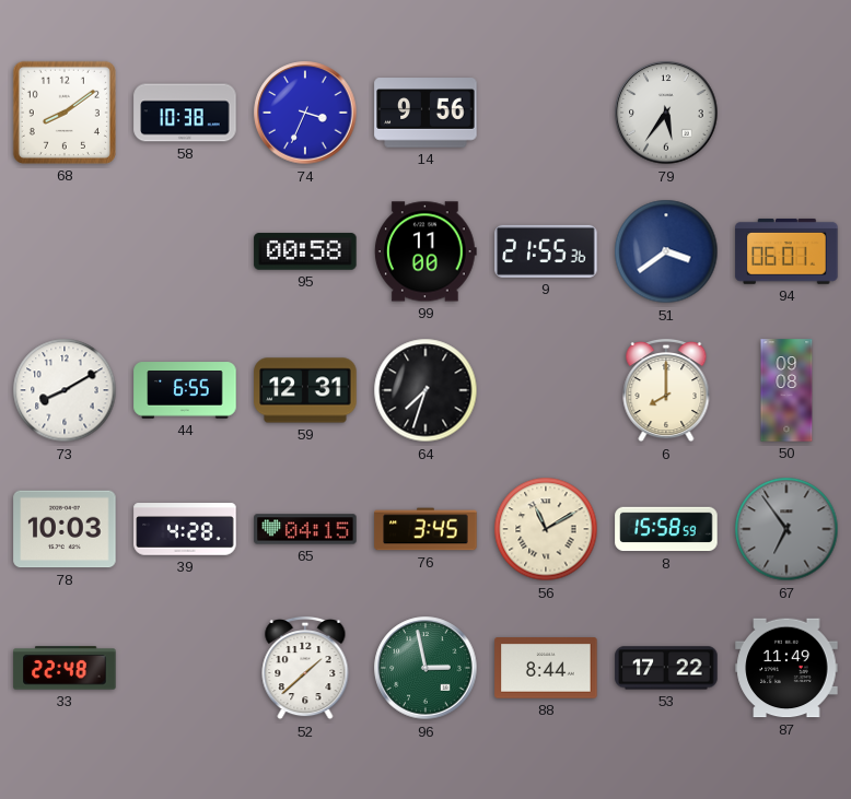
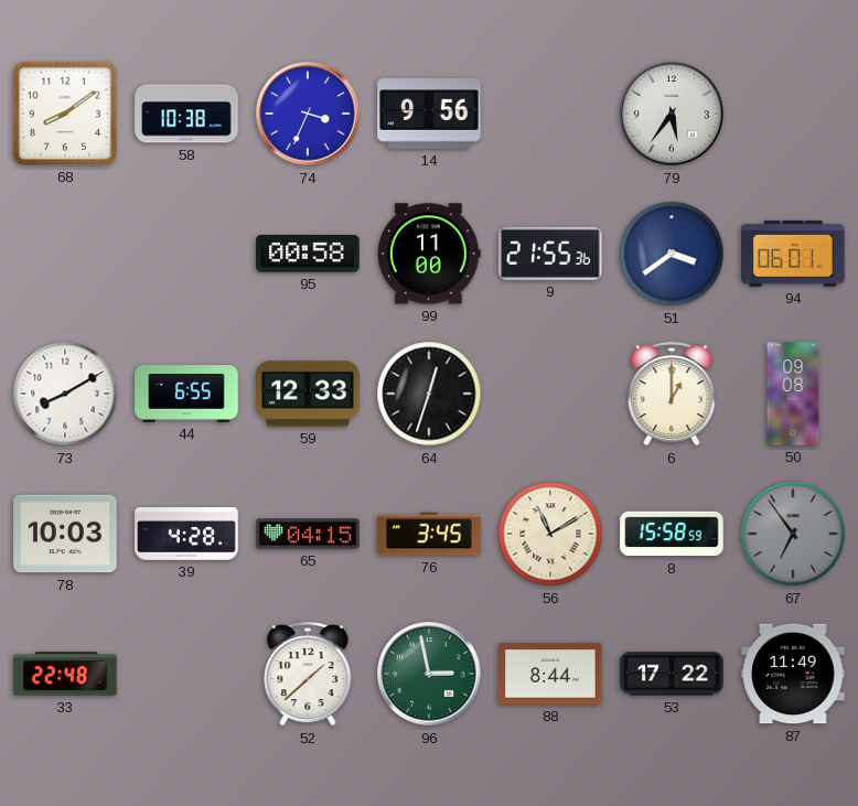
59: 12:31 -> 12:33 (308, 394)
64: 7:33 -> 12:33 (429, 394)
6: 8:00 -> 1:00 (672, 394)
